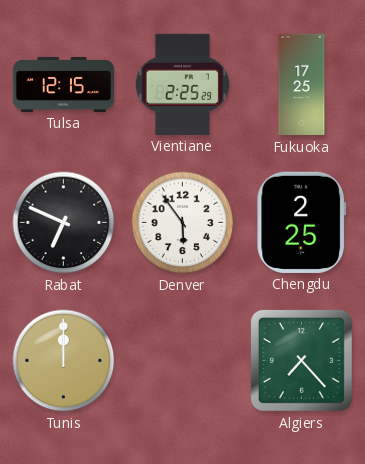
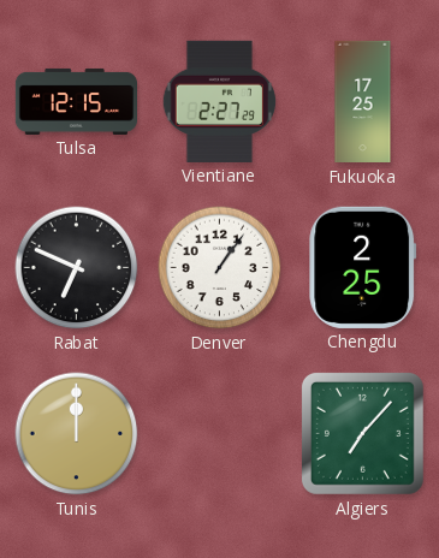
Vientiane: 2:25 -> 2:27 (219, 101)
Denver: 5:54 -> 1:06 (220, 268)
Algiers: 7:23 -> 7:07 (362, 433)
